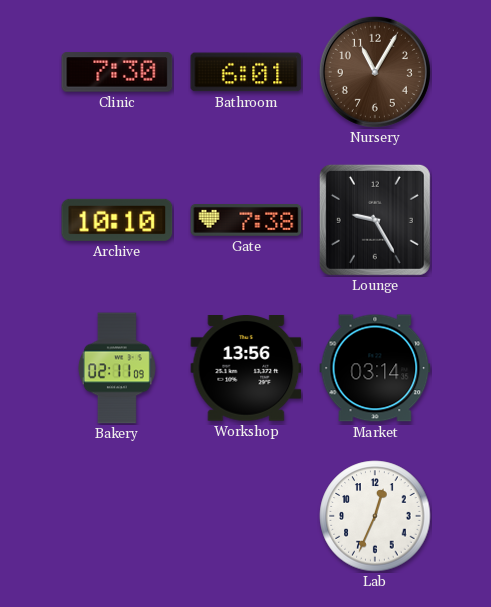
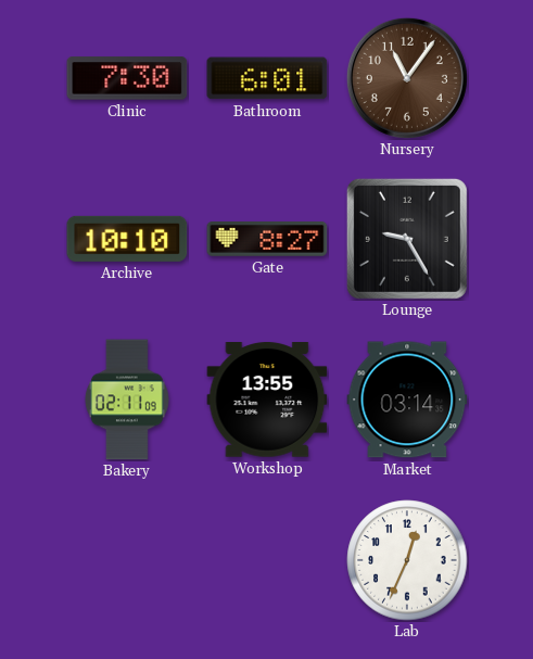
Nursery: 11:05 -> 11:06 (407, 78)
Gate: 7:38 -> 8:27 (267, 240)
Workshop: 13:56 -> 13:55 (267, 401)
